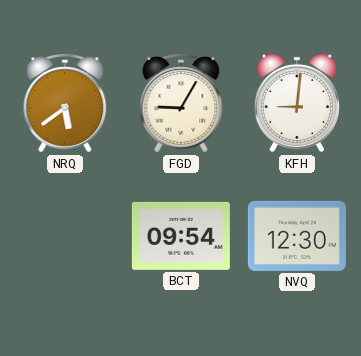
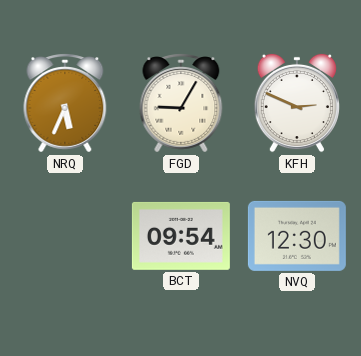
NRQ: 5:39 -> 5:34 (65, 103)
KFH: 9:01 -> 2:49 (297, 103)
